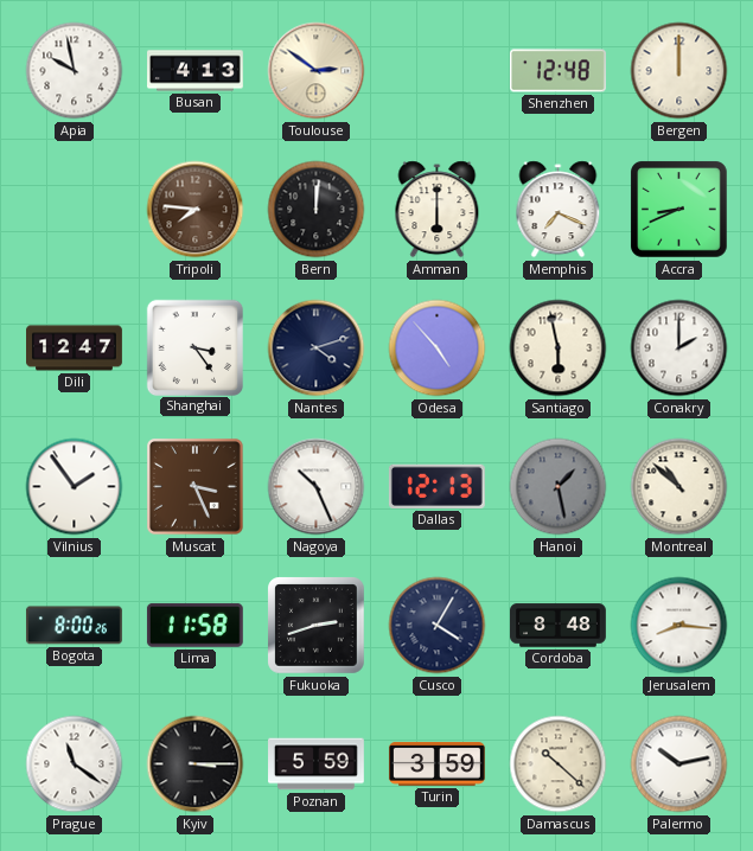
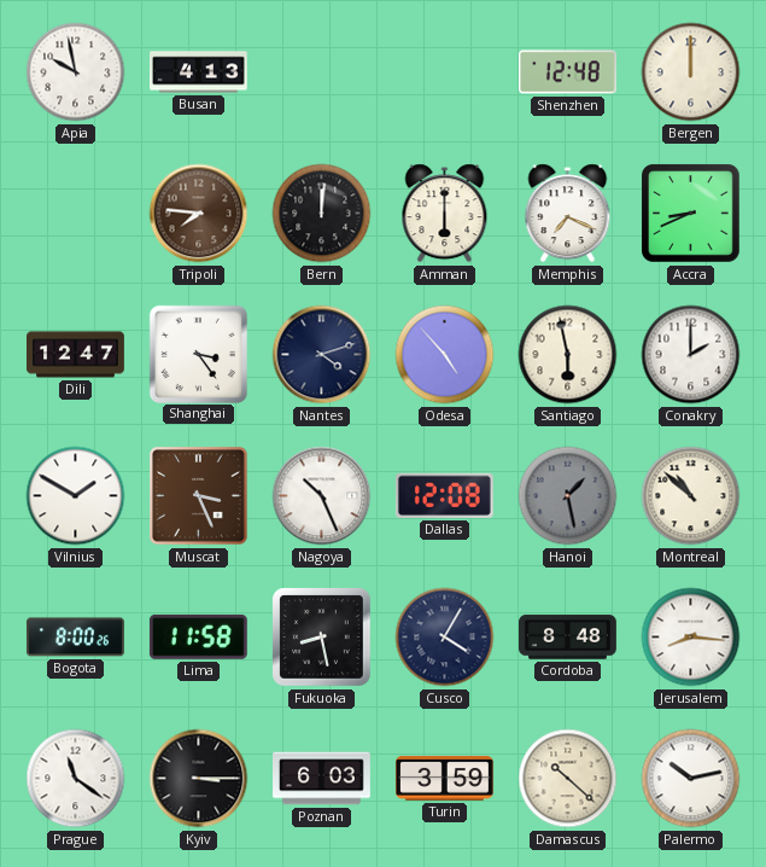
Toulouse: 2:51 -> none (317, 71)
Vilnius: 1:54 -> 1:50 (76, 496)
Dallas: 12:13 -> 12:08 (444, 495)
Fukuoka: 2:42 -> 8:28 (322, 638)
Poznan: 5:59 -> 6:03 (322, 779)
